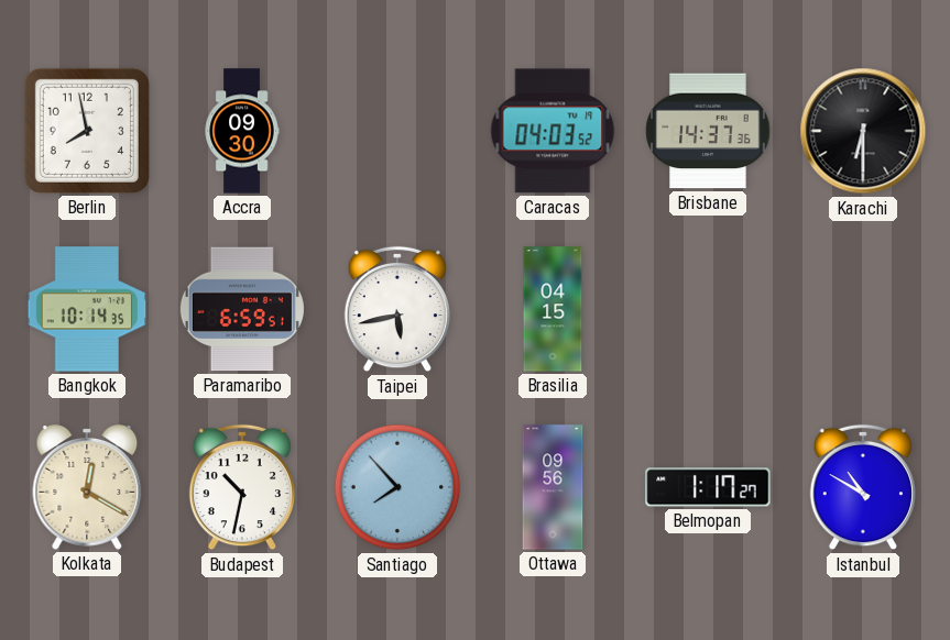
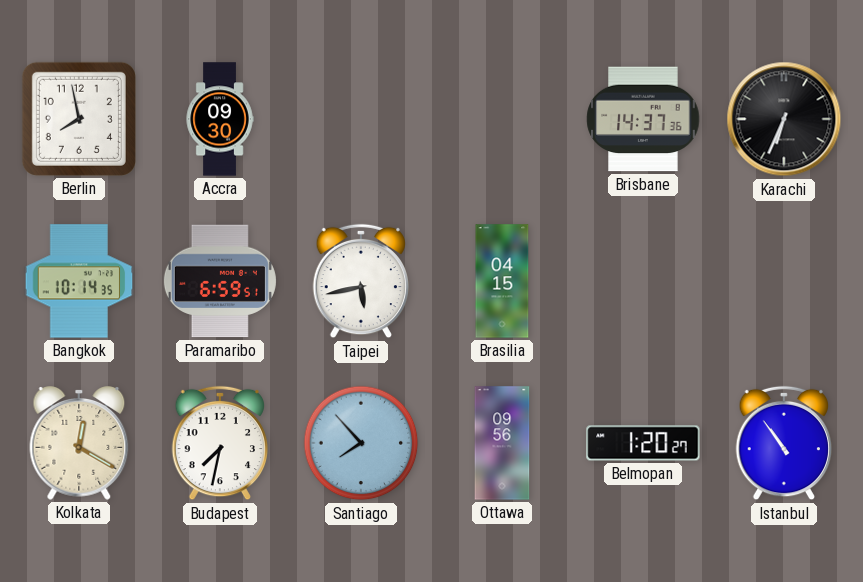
Caracas: 04:03 -> none (553, 131)
Karachi: 6:30 -> 6:34 (784, 119)
Budapest: 10:32 -> 7:32 (220, 443)
Belmopan: 1:17 -> 1:20 (643, 443)
Istanbul: 10:50 -> 10:54 (784, 443)
